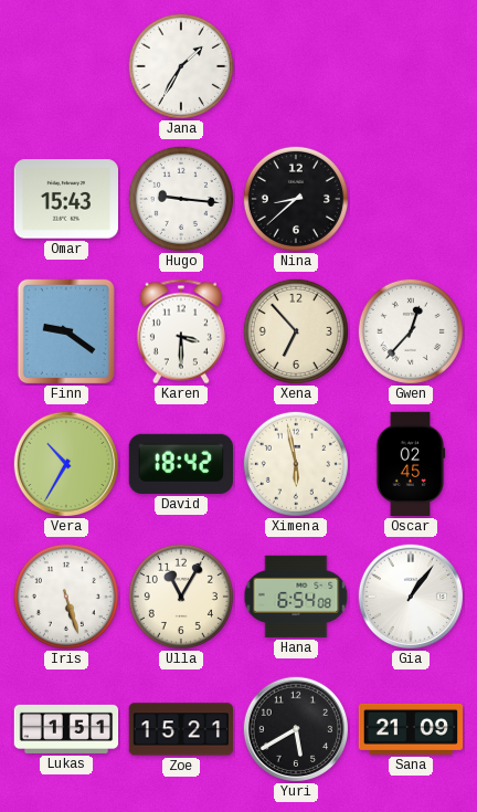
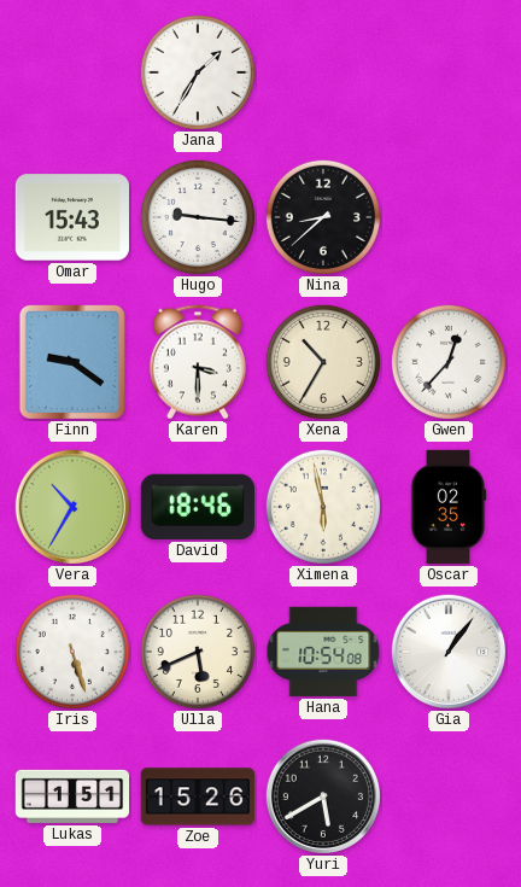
Xena: 6:53 -> 10:35 (323, 362)
David: 18:42 -> 18:46 (197, 507)
Oscar: 02:45 -> 02:35 (449, 507)
Ulla: 11:05 -> 5:41 (198, 652)
Hana: 6:54 -> 10:54 (323, 652)
Zoe: 15:21 -> 15:26 (197, 796)
Sana: 21:09 -> none (411, 729)
